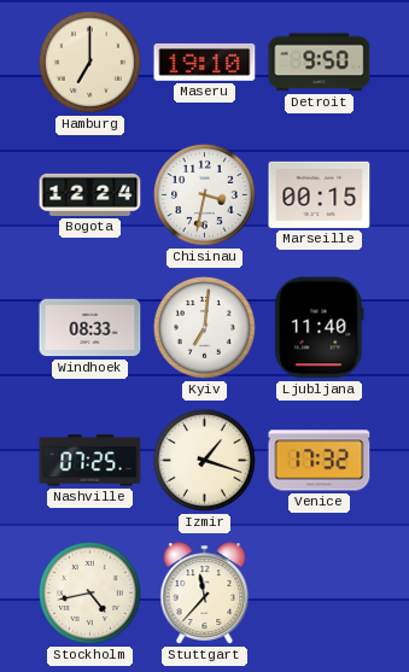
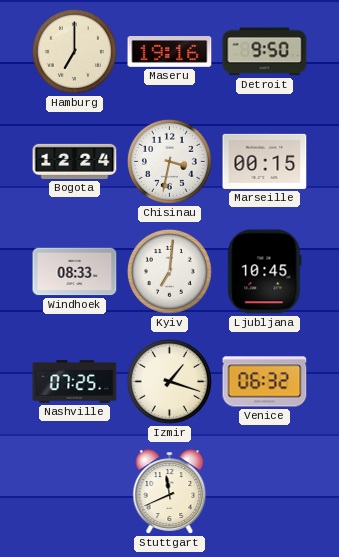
Maseru: 19:10 -> 19:16 (170, 52)
Ljubljana: 11:40 -> 10:45 (265, 272)
Venice: 17:32 -> 06:32 (265, 382)
Stockholm: 4:43 -> none (89, 592)
Stuttgart: 11:37 -> 11:41 (170, 492)
